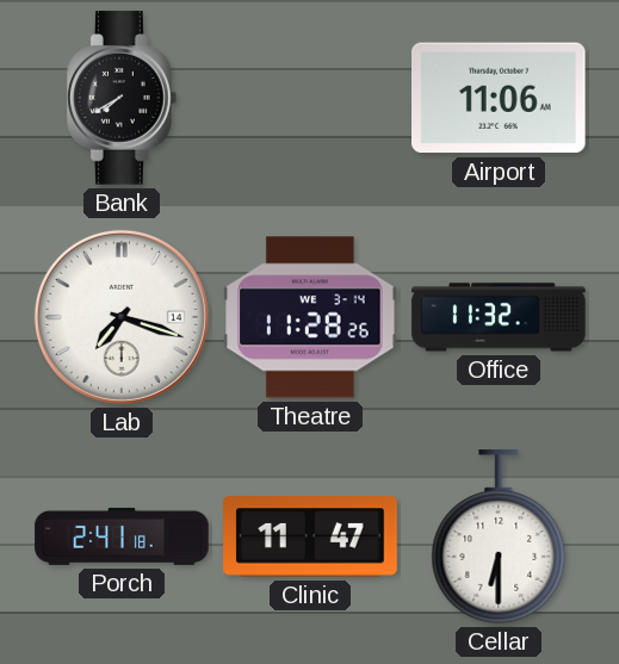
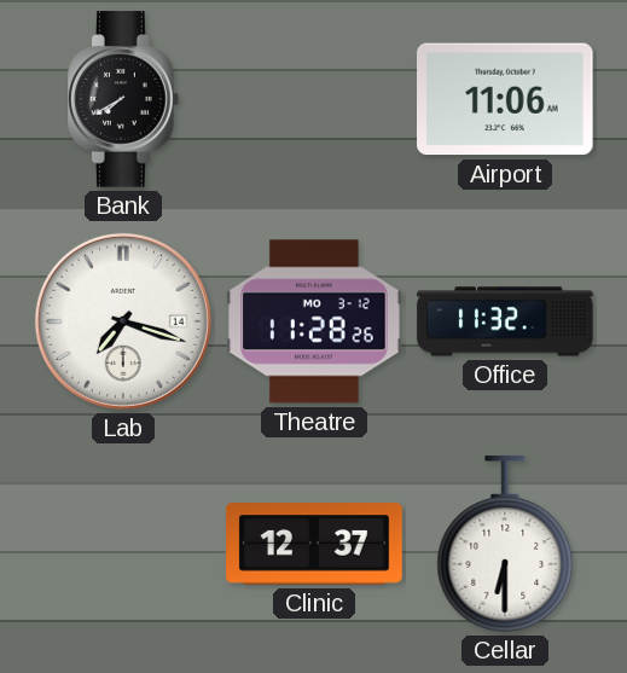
Theatre date: WE 3-14 -> MO 3-12 (314, 321)
Porch: 2:41 -> none (122, 536)
Clinic: 11:47 -> 12:37 (314, 544)
